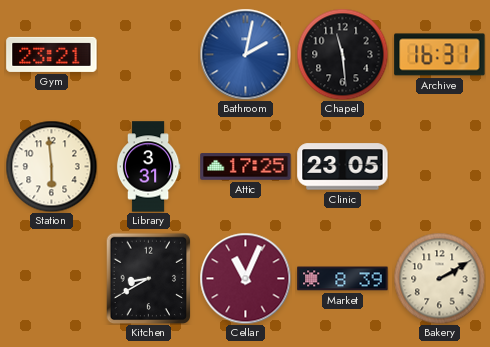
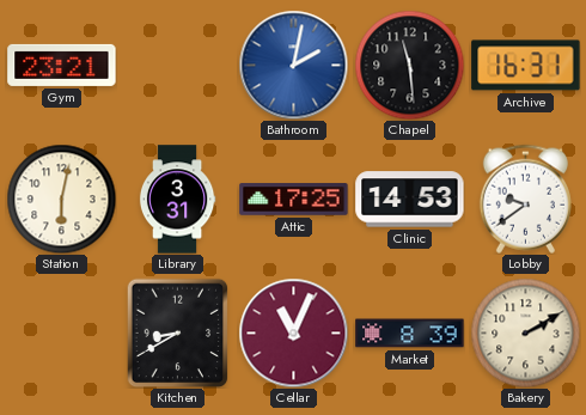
Station: 5:59 -> 6:02 (61, 199)
Clinic: 23:05 -> 14:53 (410, 200)
Lobby: none -> 9:39 (525, 199)
